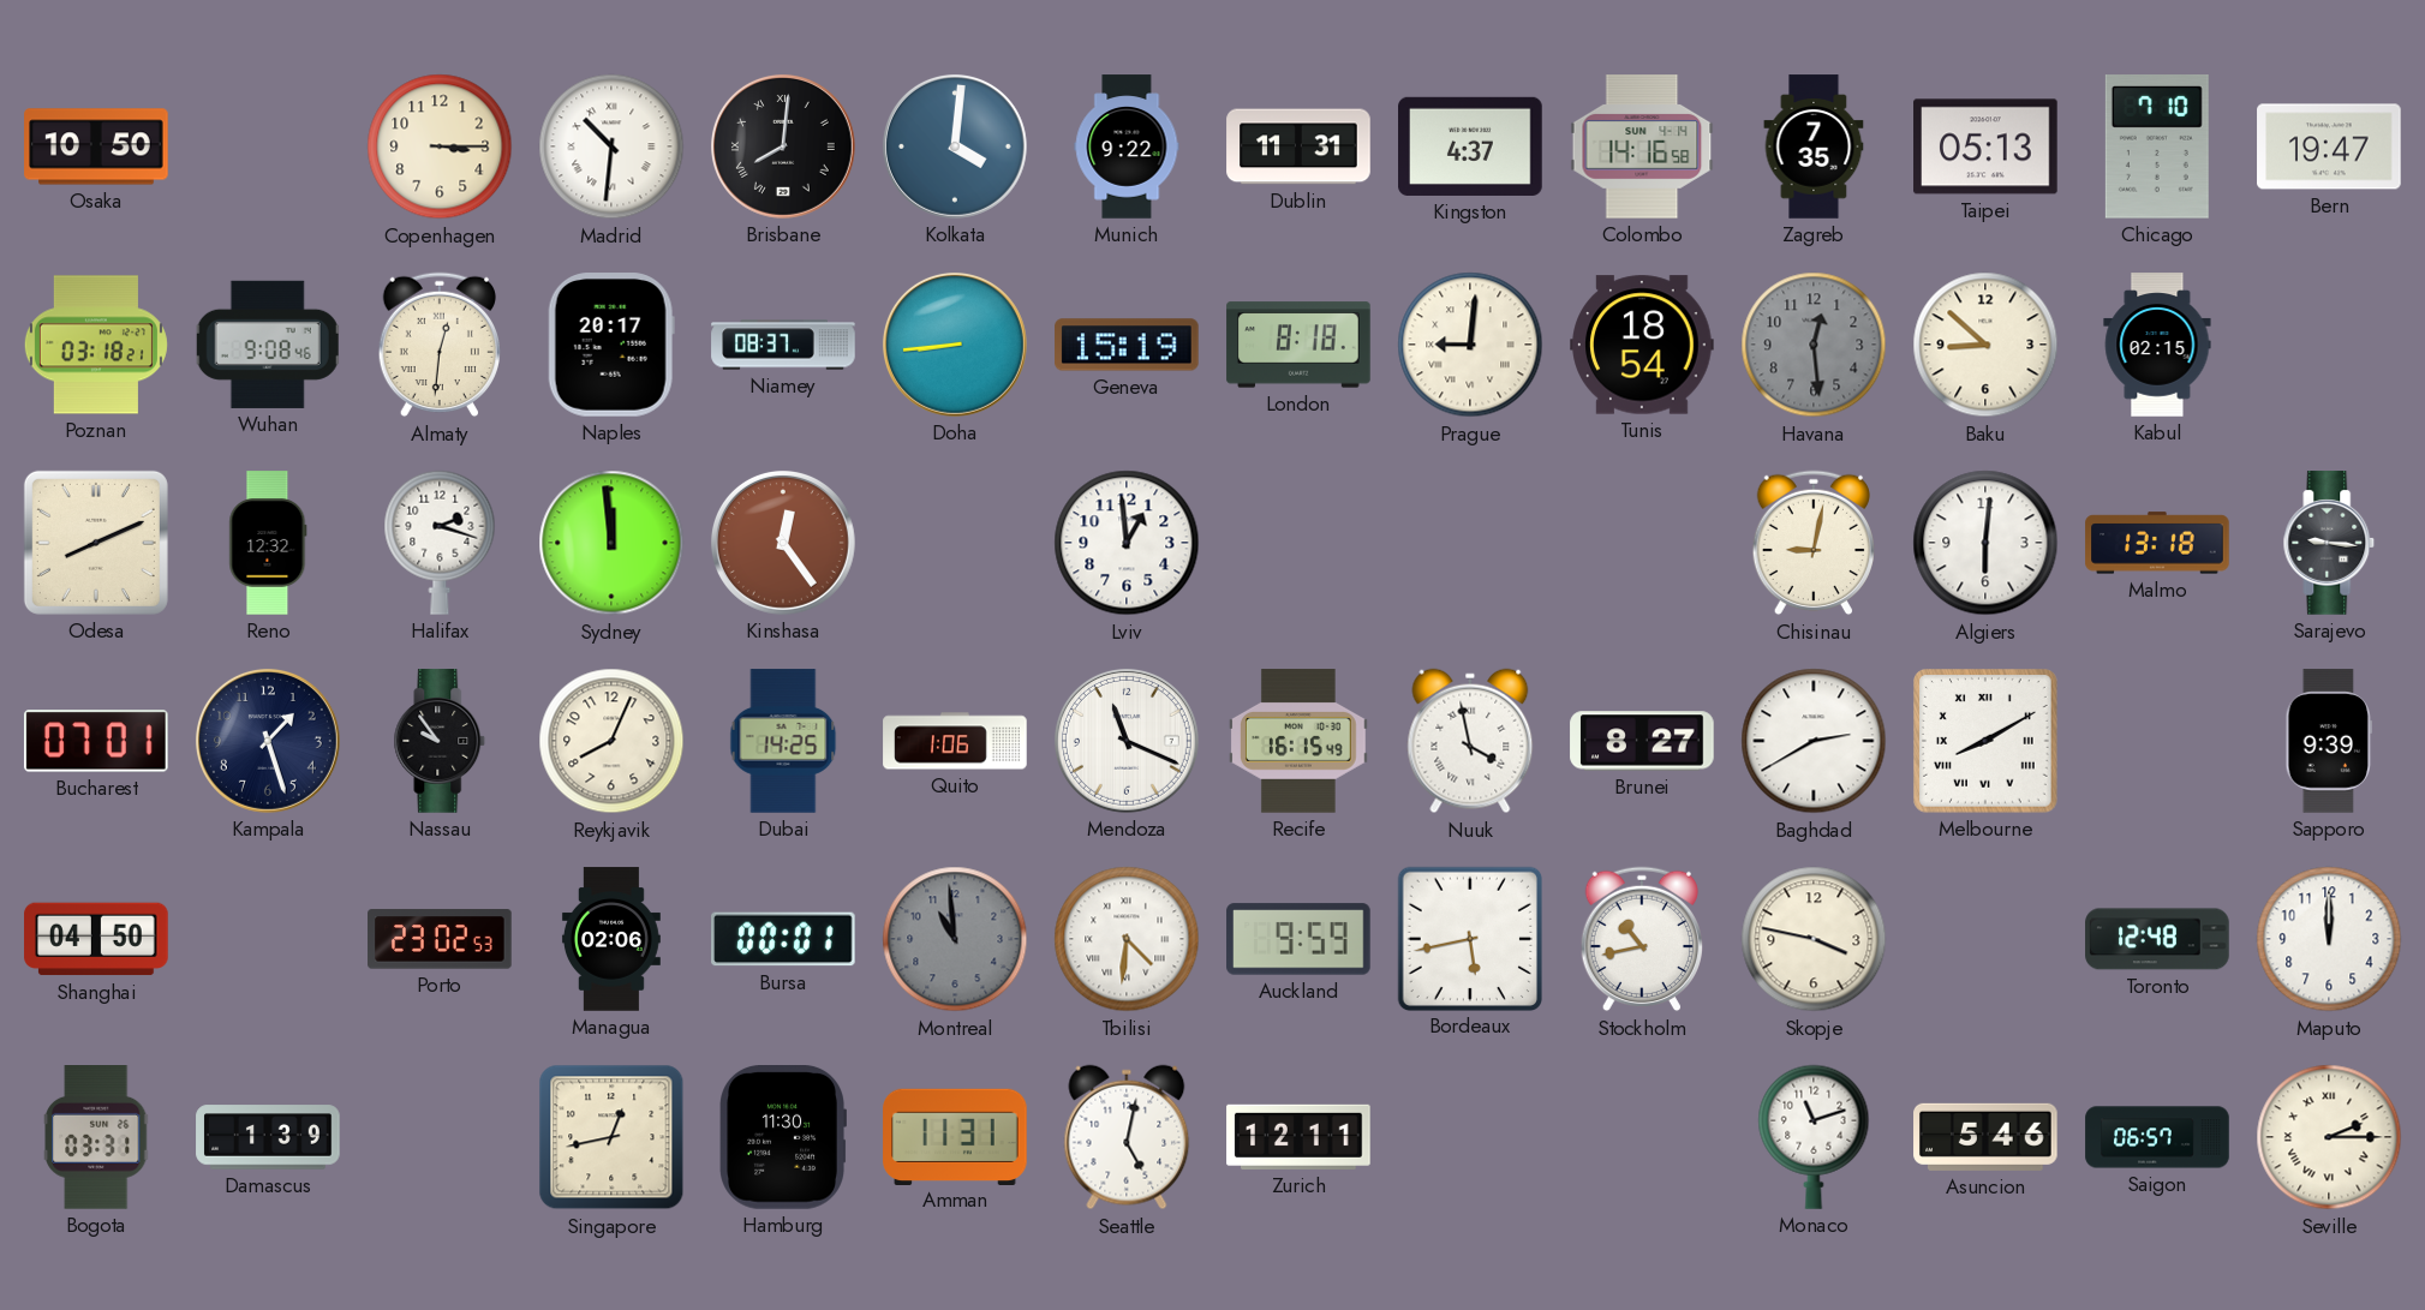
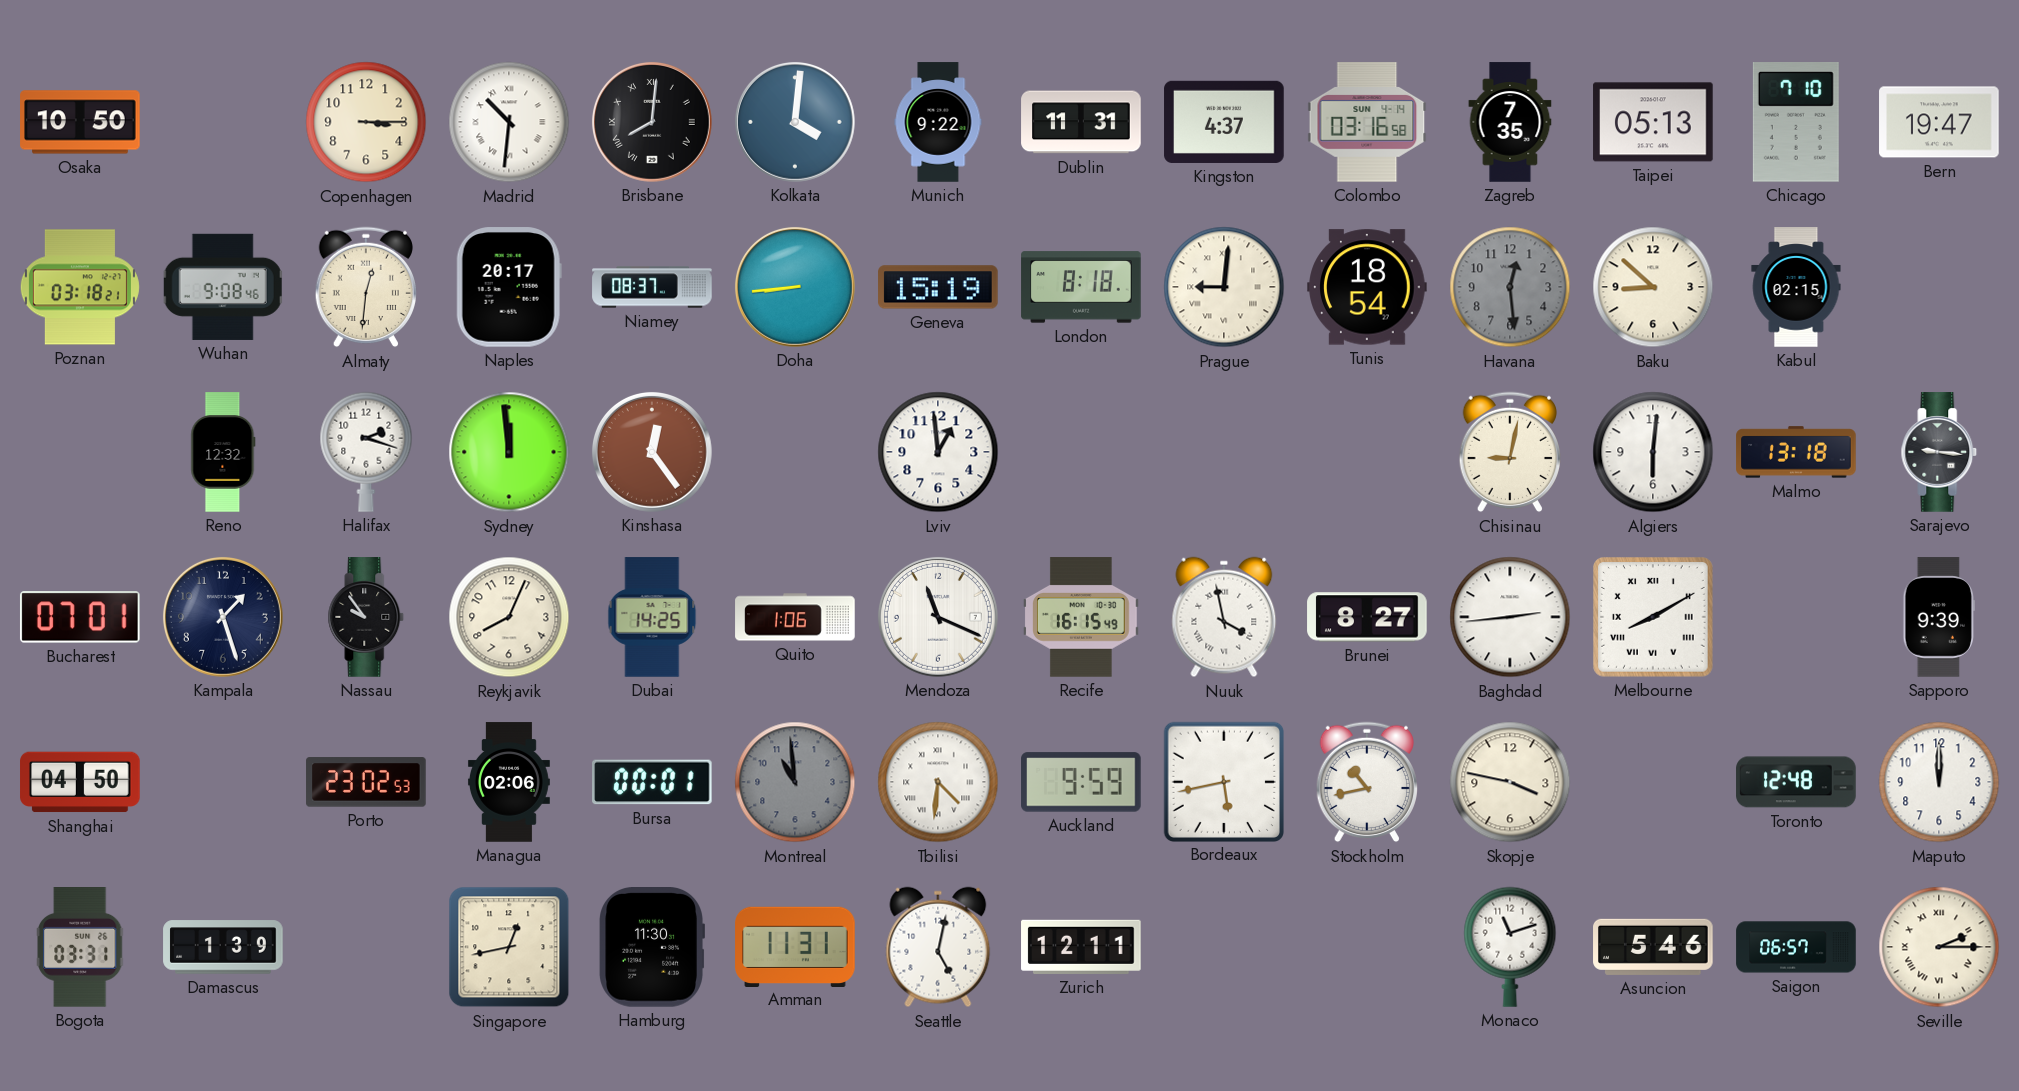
Colombo: 14:16 -> 03:16 (1367, 122)
Odesa: 8:11 -> none (96, 543)
Baghdad: 2:40 -> 2:44 (1510, 617)
